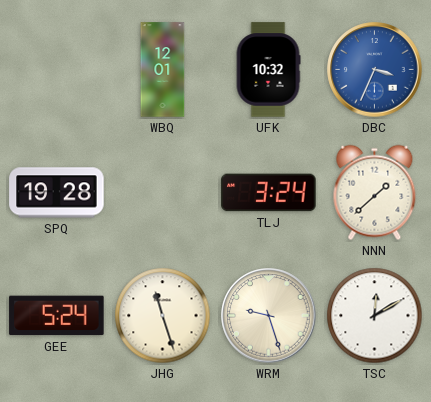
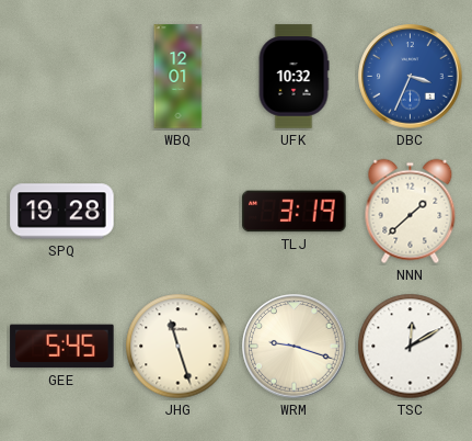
TLJ: 3:24 -> 3:19 (295, 212)
GEE: 5:24 -> 5:45 (62, 347)
WRM: 9:27 -> 9:18 (295, 347)
